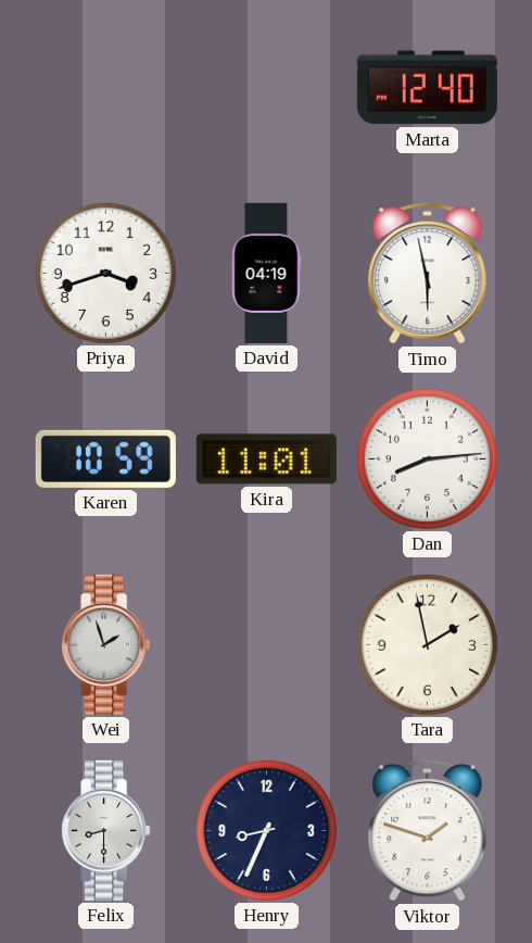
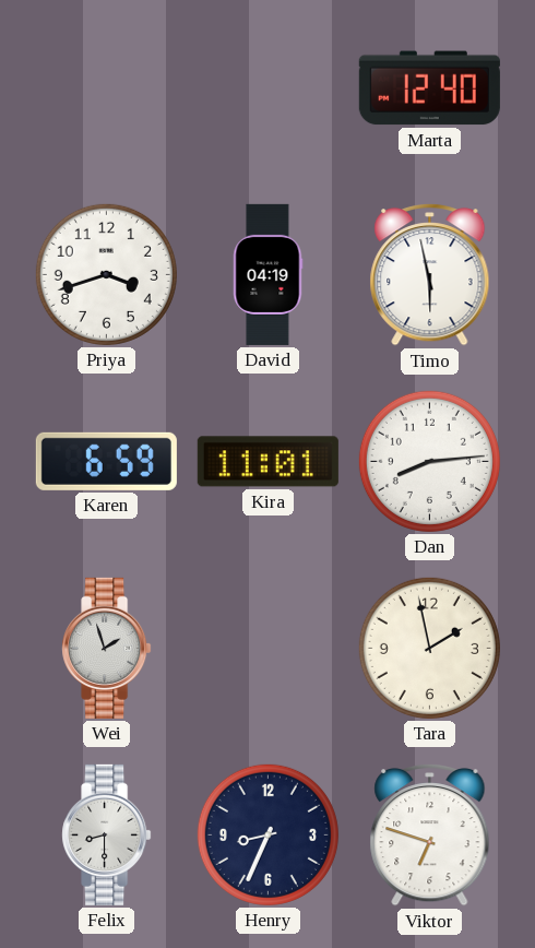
Karen: 10:59 -> 6:59 (106, 461)
Viktor: 1:48 -> 6:48 (430, 834)
